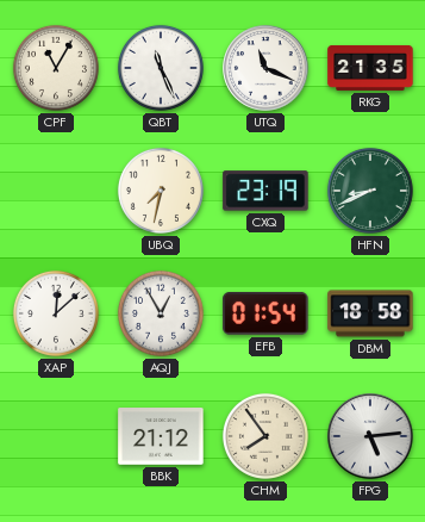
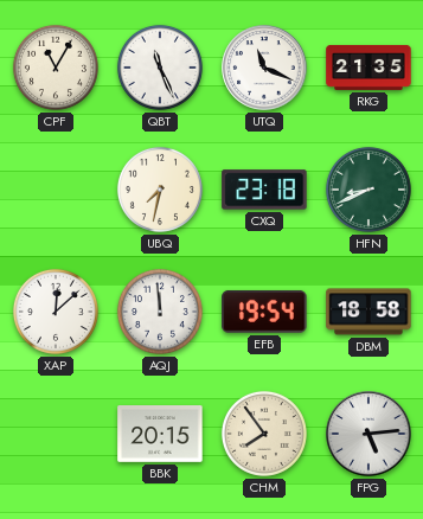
CXQ: 23:19 -> 23:18 (264, 190)
AQJ: 12:55 -> 11:59 (160, 312)
EFB: 01:54 -> 19:54 (264, 312)
BBK: 21:12 -> 20:15 (160, 435)
